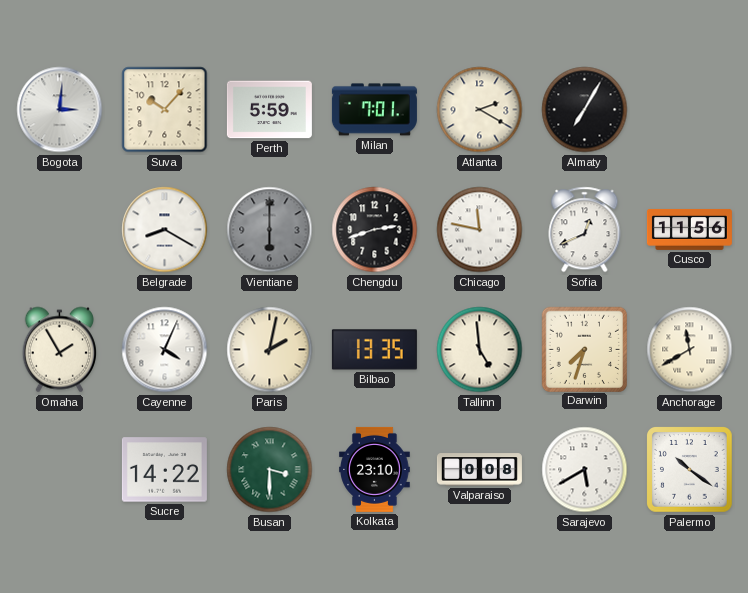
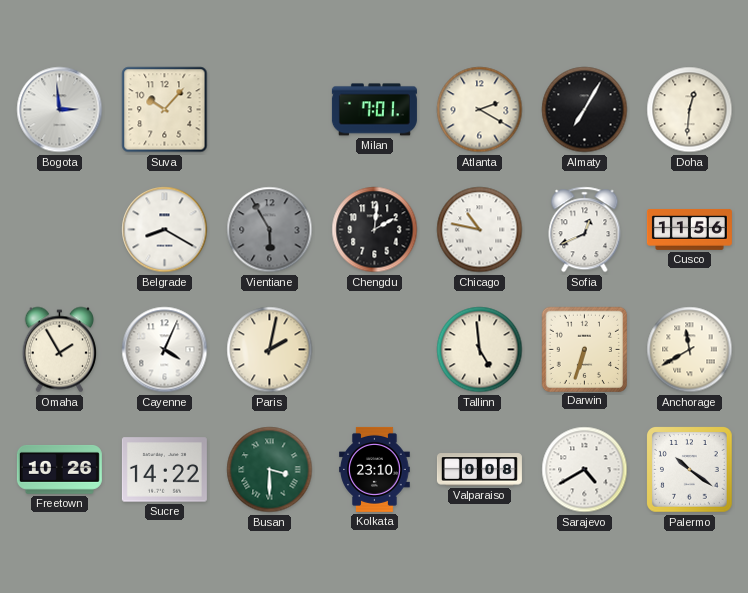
Bogota: 3:01 -> 2:59 (60, 110)
Perth: 5:59 -> none (269, 110)
Doha: none -> 12:31 (690, 110)
Vientiane: 6:00 -> 5:55 (270, 230)
Chengdu: 2:42 -> 2:01 (375, 230)
Chicago: 11:47 -> 10:47 (480, 230)
Bilbao: 13:35 -> none (374, 350)
Darwin: 7:33 -> 6:33 (584, 349)
Freetown: none -> 10:26 (59, 469)
Sarajevo: 5:40 -> 4:40 (585, 470)
